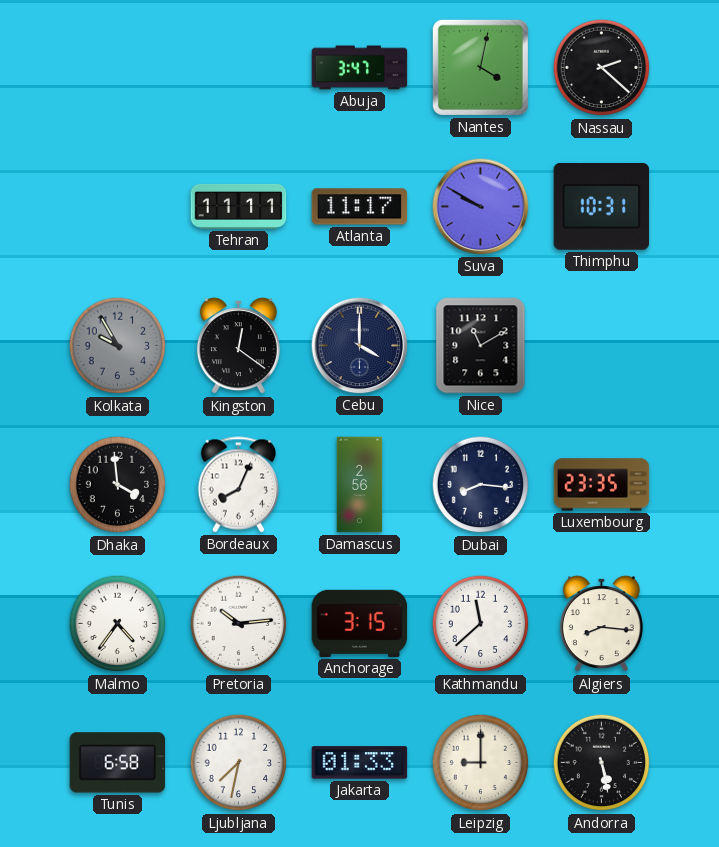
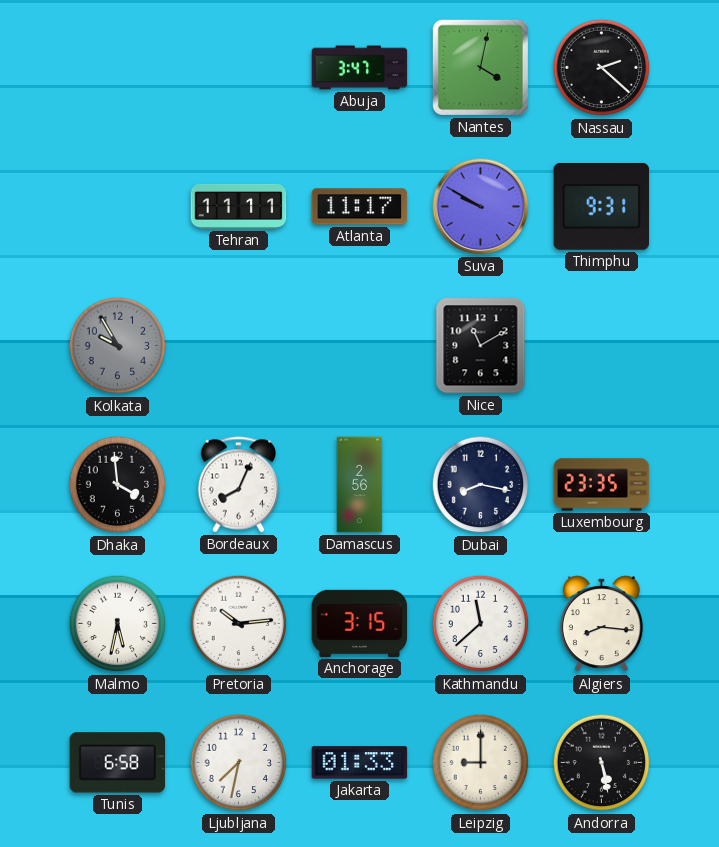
Thimphu: 10:31 -> 9:31 (602, 206)
Kingston: 12:21 -> none (238, 346)
Cebu: 4:00 -> none (360, 346)
Dubai: 8:16 -> 8:17 (481, 485)
Malmo: 4:36 -> 5:32 (118, 624)
